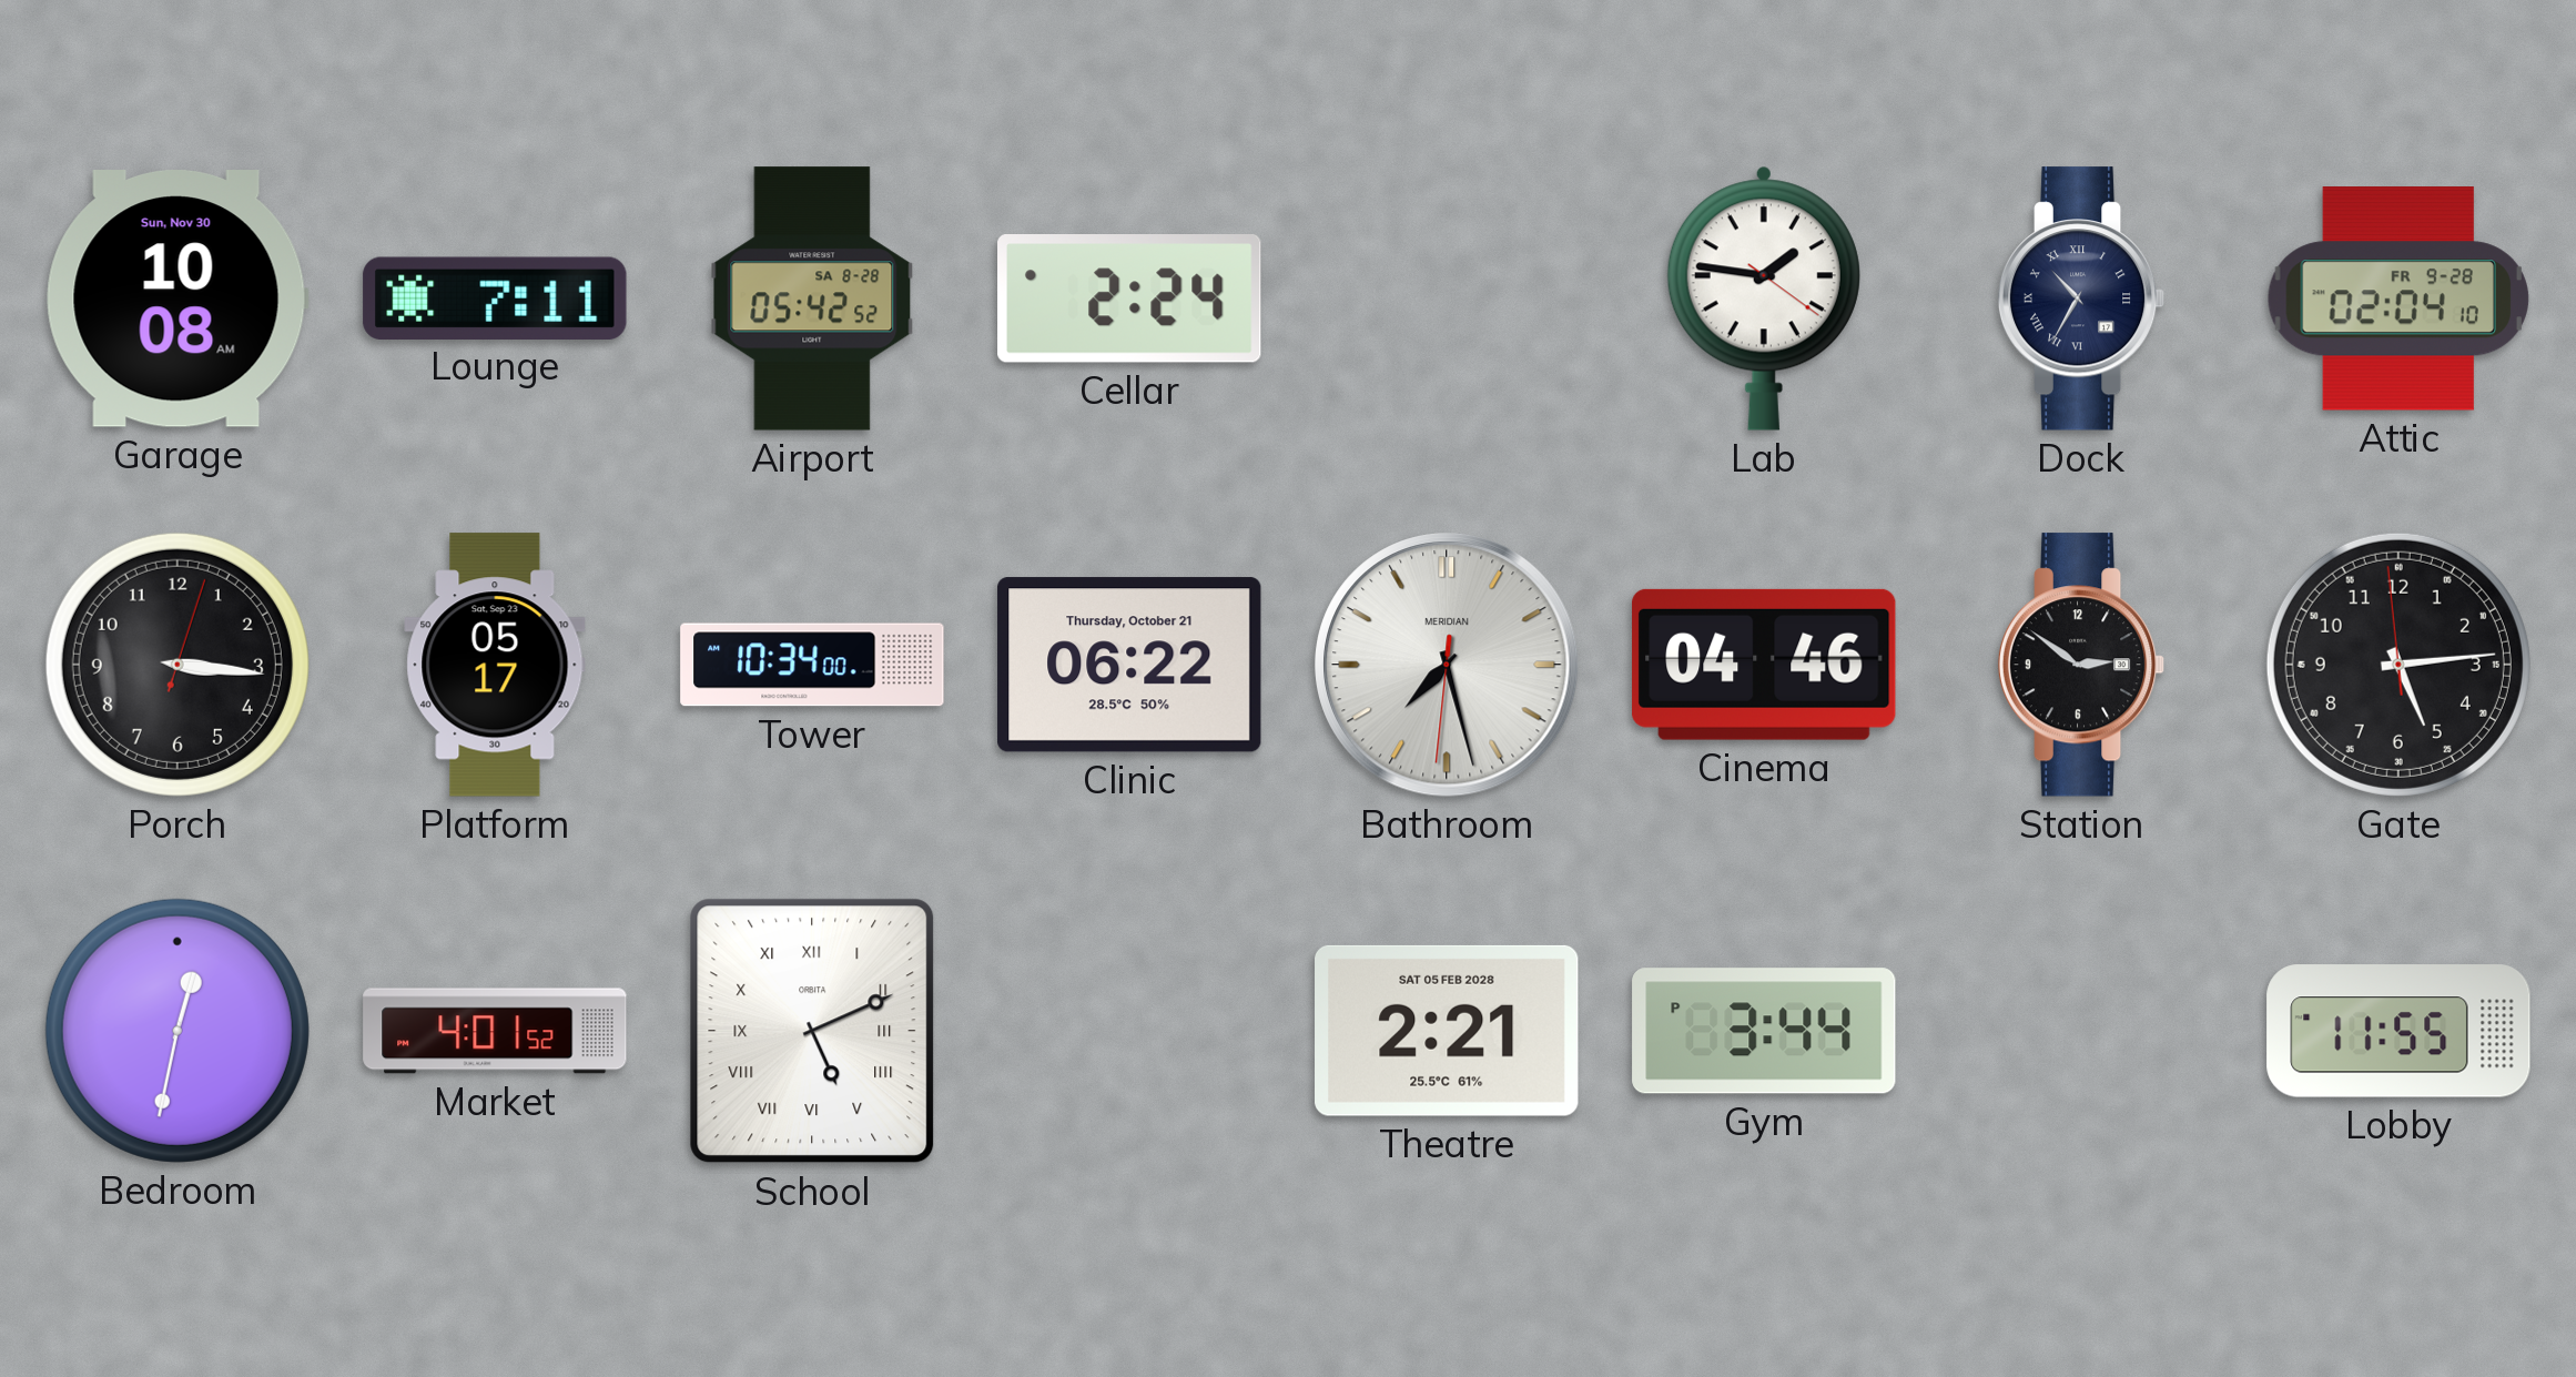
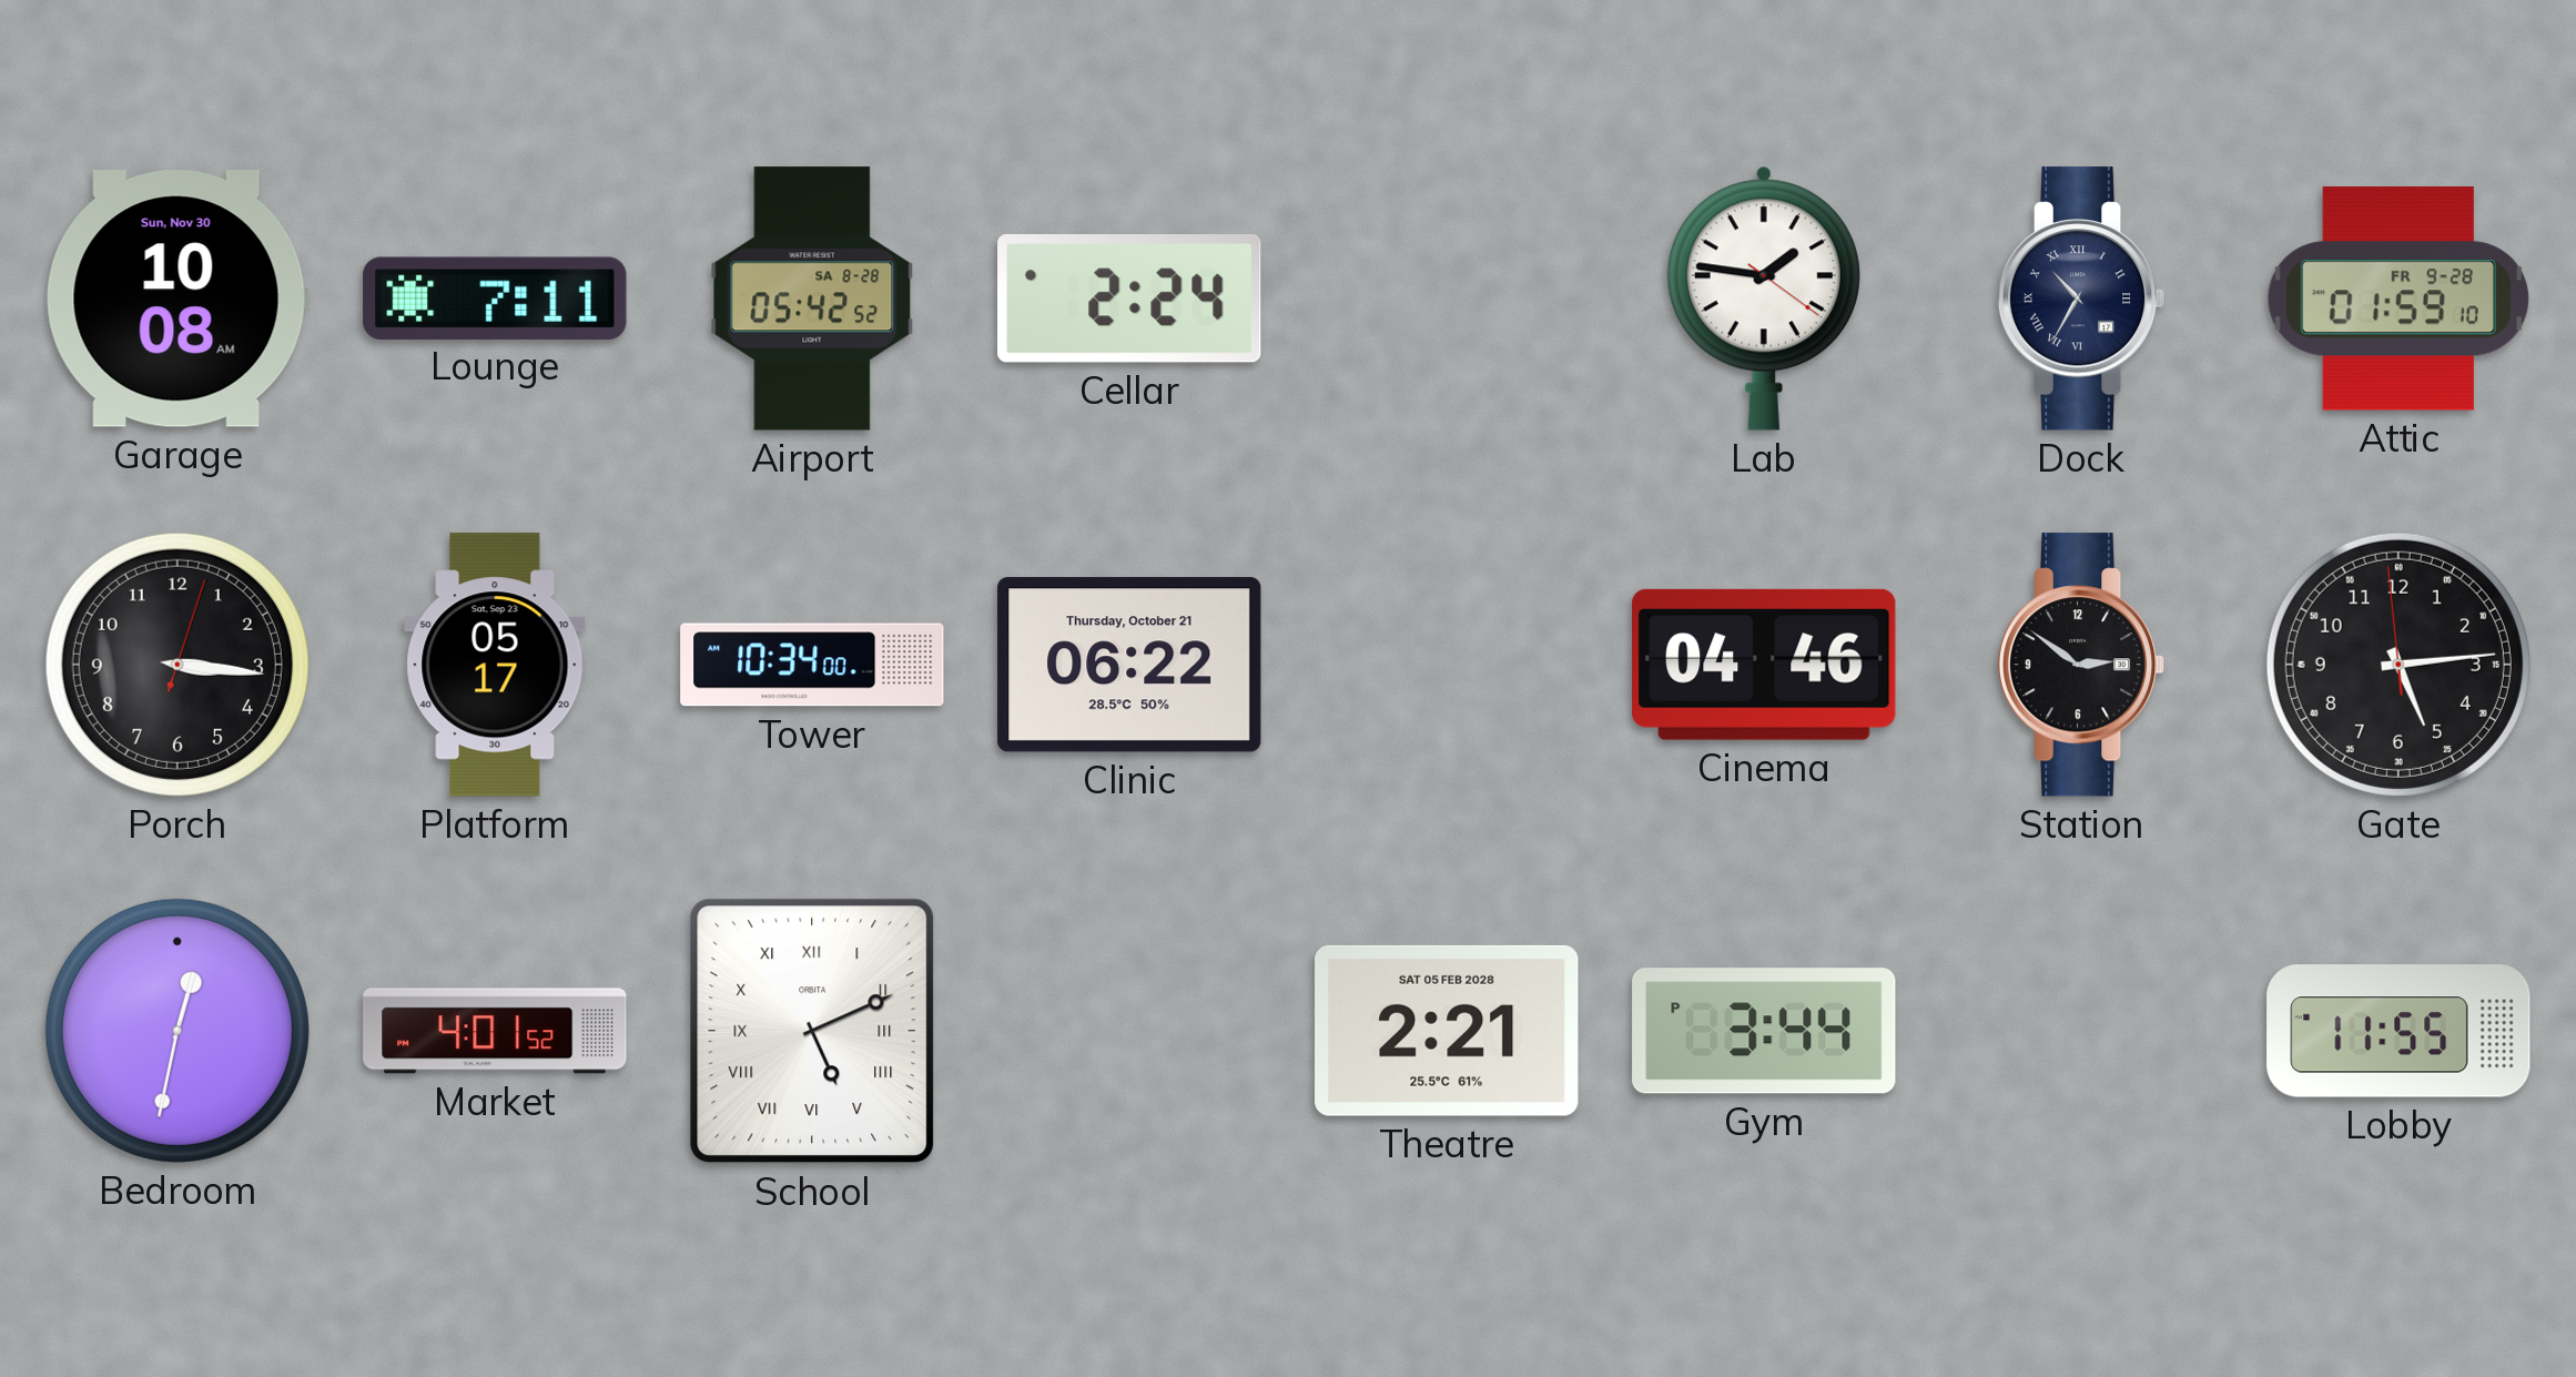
Attic: 02:04 -> 01:59 (2398, 298)
Bathroom: 7:27 -> none (1447, 665)
